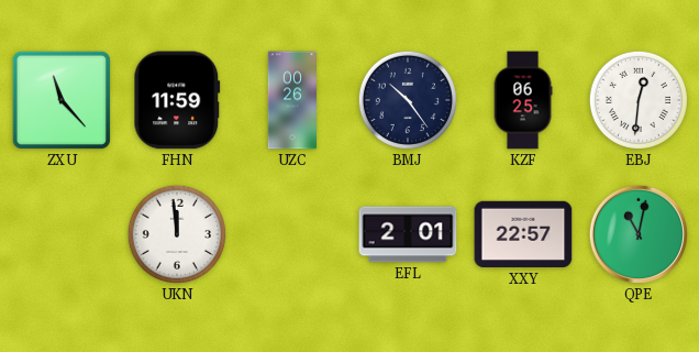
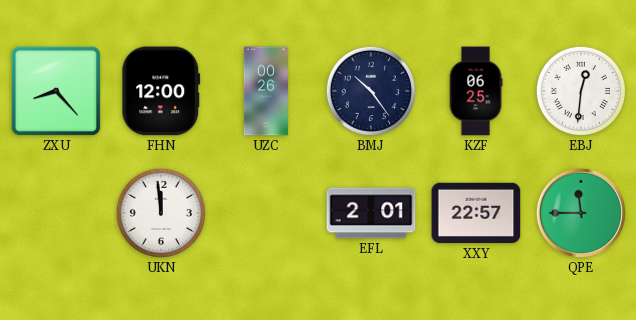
ZXU: 11:23 -> 8:23 (56, 91)
FHN: 11:59 -> 12:00 (161, 91)
QPE: 11:02 -> 11:45 (581, 213)
